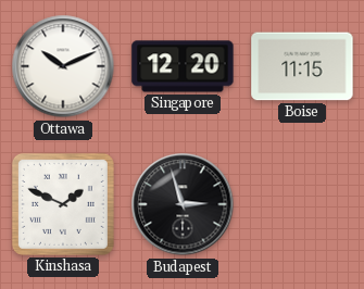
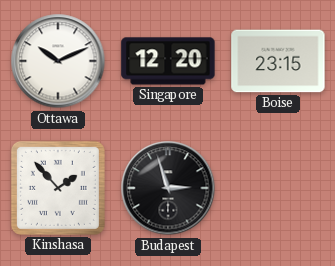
Boise: 11:15 -> 23:15 (278, 61)
Kinshasa: 1:49 -> 1:53 (58, 188)
